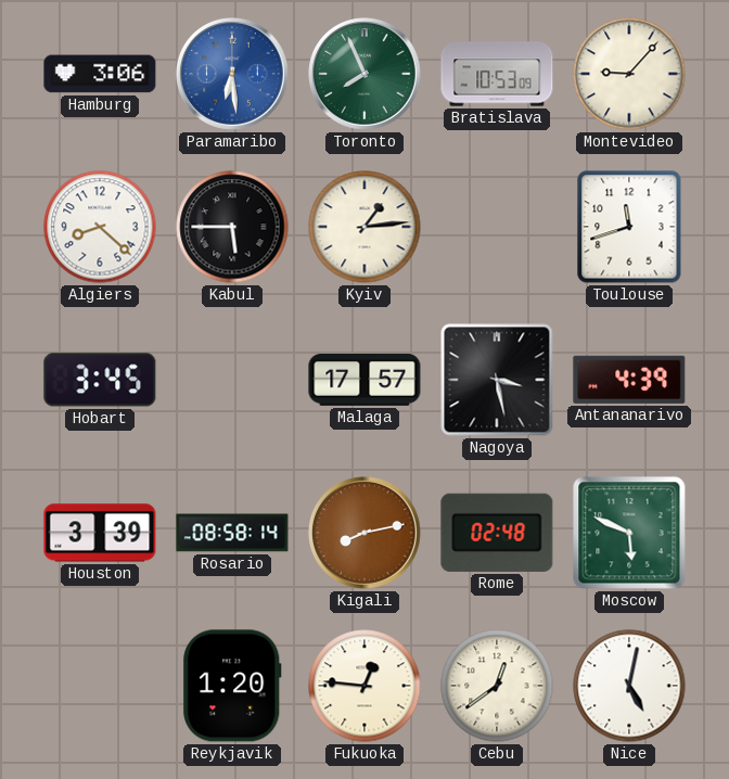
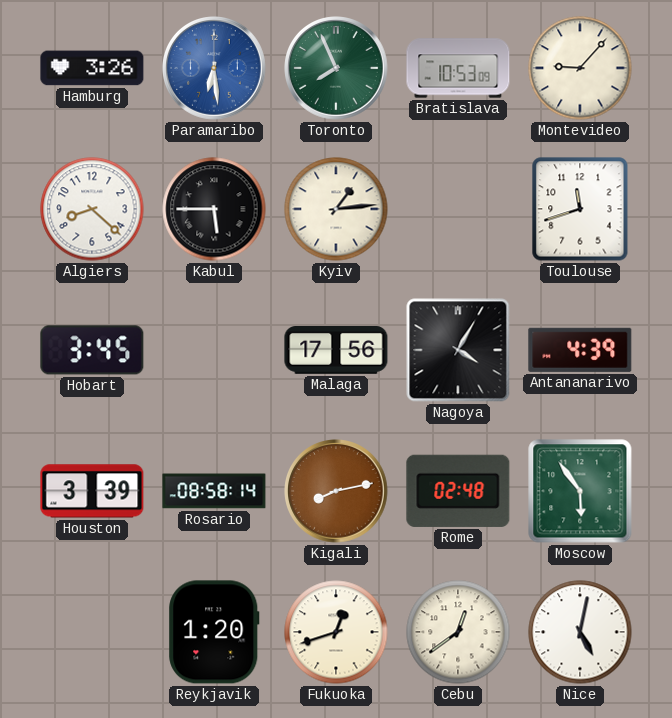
Hamburg: 3:06 -> 3:26 (92, 68)
Malaga: 17:57 -> 17:56 (336, 351)
Nagoya: 3:28 -> 4:05 (458, 350)
Moscow: 5:49 -> 5:54 (580, 491)
Fukuoka: 12:46 -> 12:42 (336, 632)
